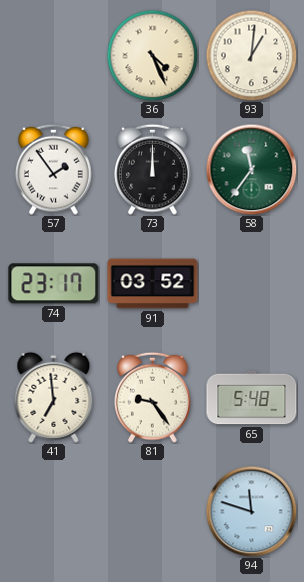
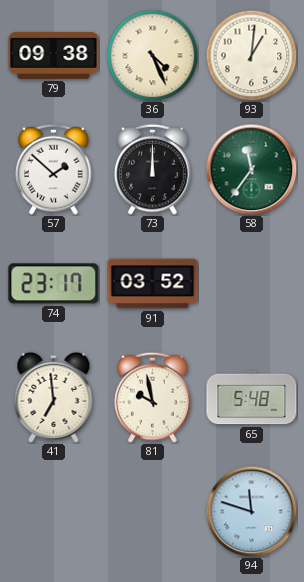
79: none -> 09:38 (54, 55)
57: 1:54 -> 1:52 (54, 169)
81: 9:24 -> 9:58 (153, 397)
